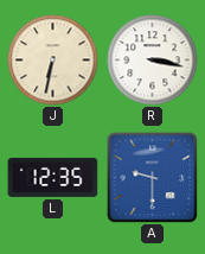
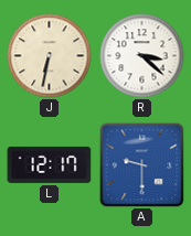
R: 3:17 -> 3:22 (142, 56)
L: 12:35 -> 12:17 (50, 164)
